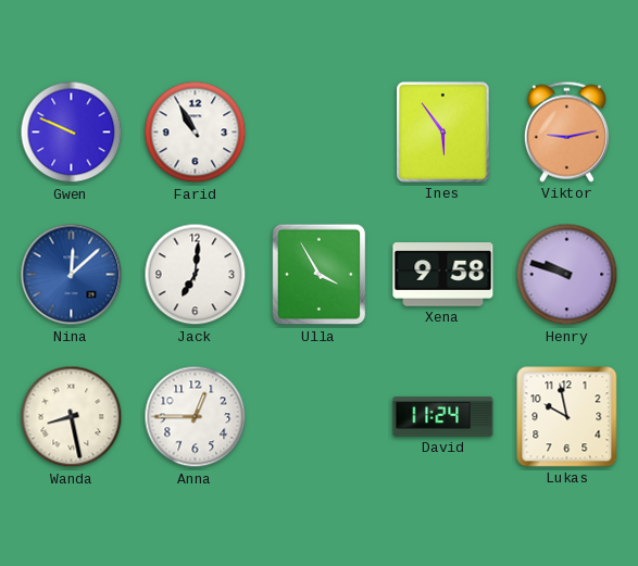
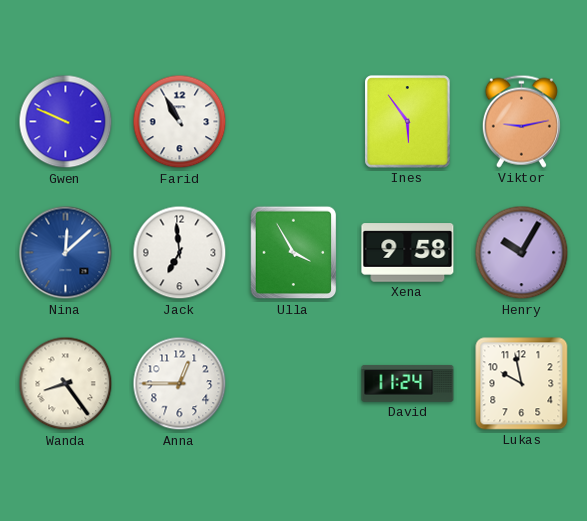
Jack: 7:01 -> 6:59 (180, 253)
Henry: 9:48 -> 10:05 (522, 253)
Wanda: 8:28 -> 8:24 (66, 384)
